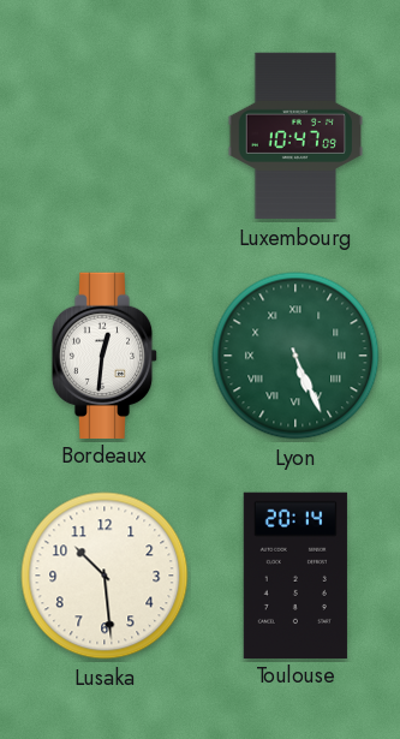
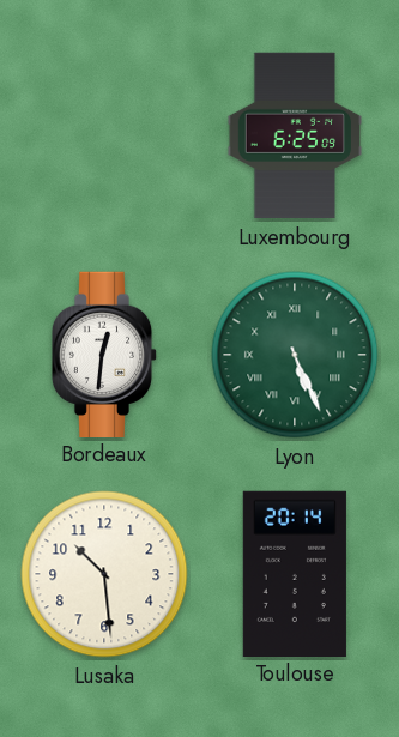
Luxembourg: 10:47 -> 6:25 (295, 135)
